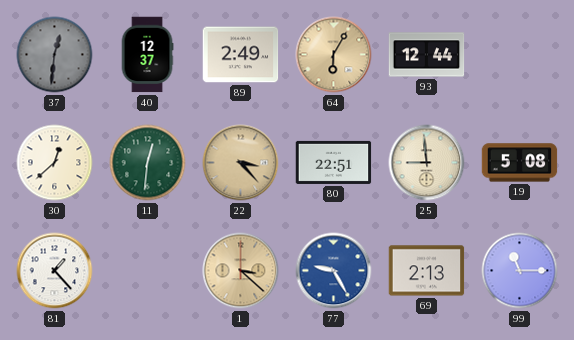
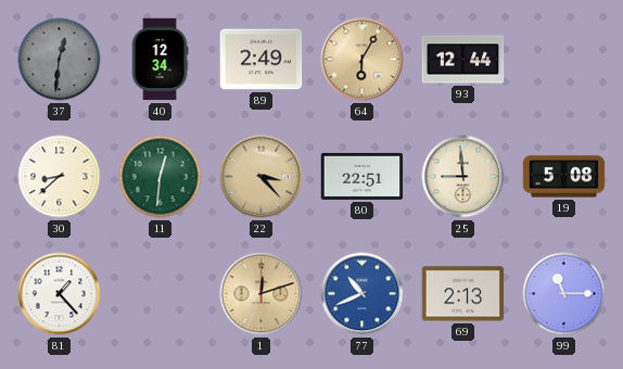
40: 12:37 -> 12:34 (160, 60)
30: 12:38 -> 8:38 (60, 177)
1: 3:22 -> 12:12 (262, 294)
77: 9:25 -> 10:41 (363, 294)
